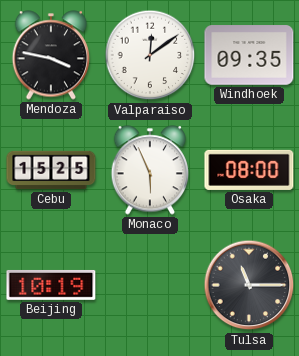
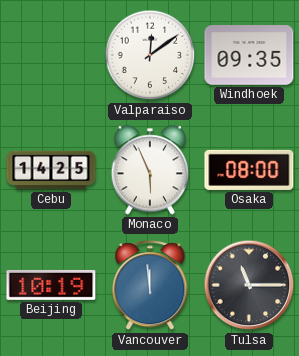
Mendoza: 3:47 -> none (51, 55)
Cebu: 15:25 -> 14:25 (51, 170)
Vancouver: none -> 11:59 (150, 286)
